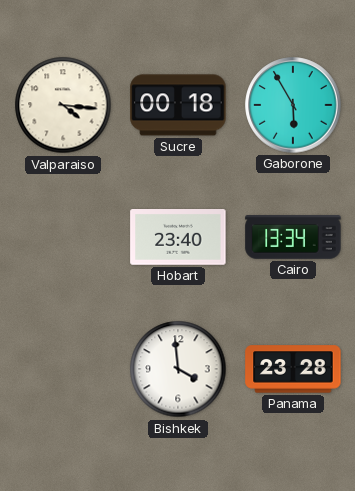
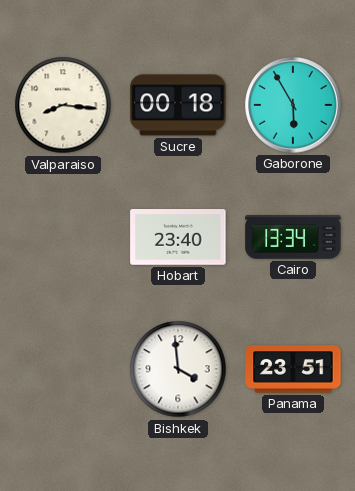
Valparaiso: 4:16 -> 8:16 (63, 105)
Panama: 23:28 -> 23:51 (293, 369)
